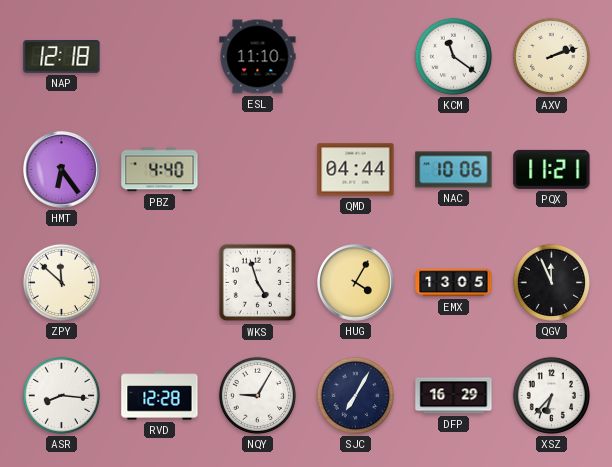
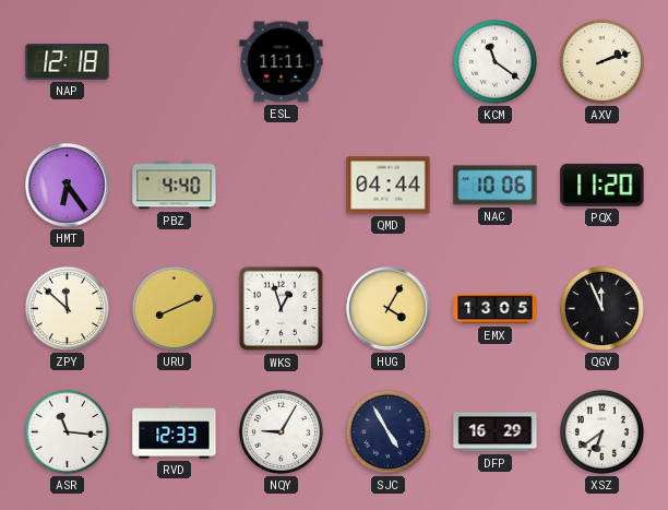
ESL: 11:10 -> 11:11 (282, 62)
PQX: 11:21 -> 11:20 (603, 185)
URU: none -> 8:11 (174, 308)
WKS: 4:57 -> 12:57 (282, 309)
ASR: 8:16 -> 11:16 (67, 431)
RVD: 12:28 -> 12:33 (175, 432)
SJC: 7:05 -> 4:55 (387, 431)
XSZ: 6:37 -> 6:39 (601, 431)
